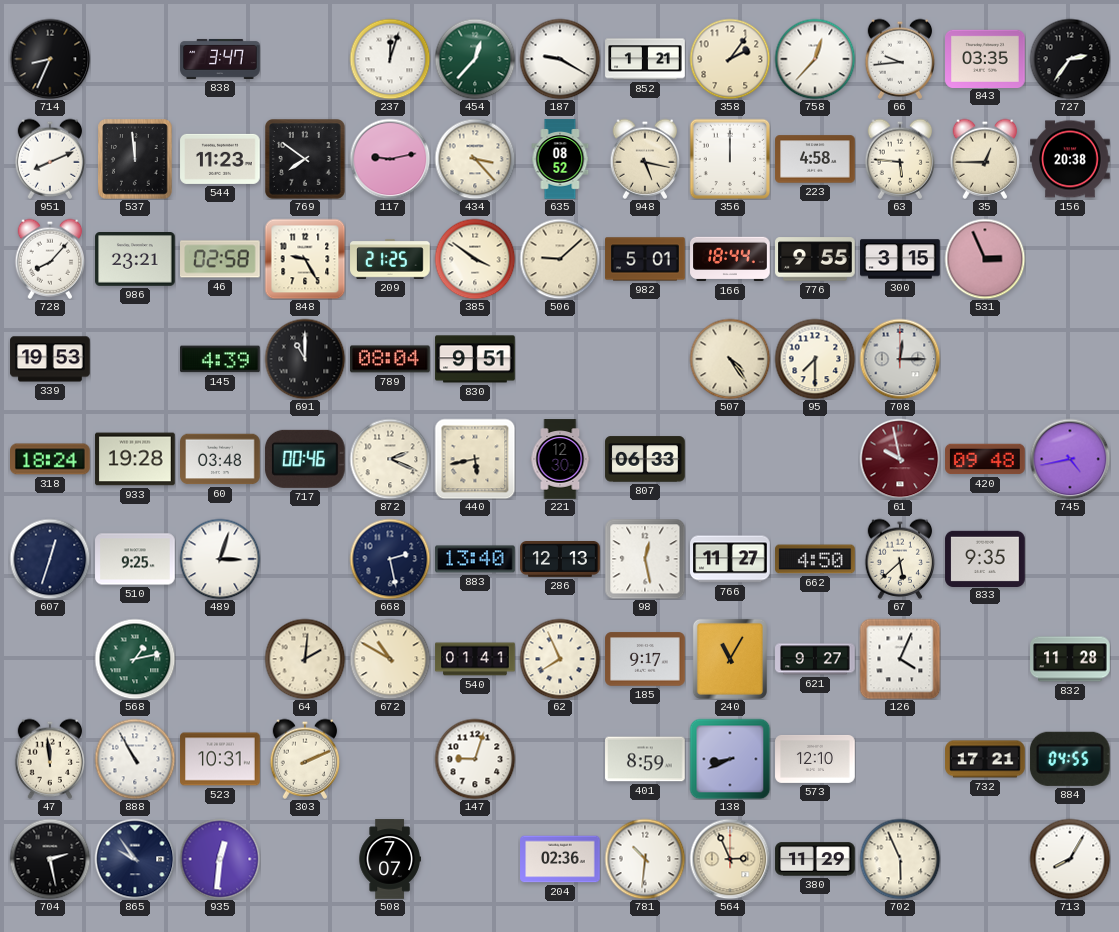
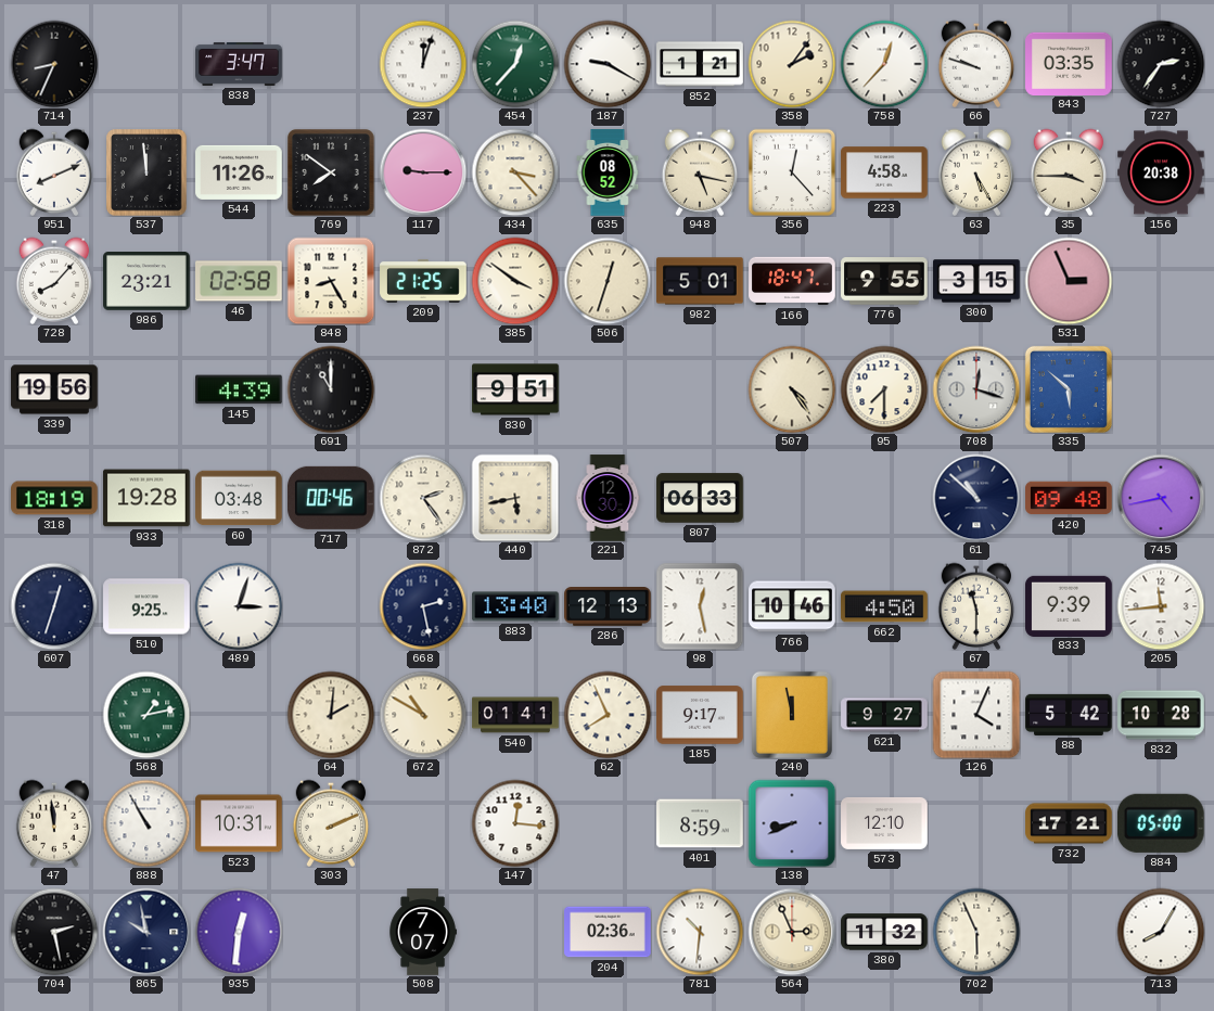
66: 9:44 -> 9:48 (976, 64)
544: 11:23 -> 11:26 (239, 172)
117: 9:13 -> 9:15 (423, 172)
356: 12:00 -> 12:23 (792, 172)
63: 5:46 -> 5:25 (976, 172)
35: 12:45 -> 3:45 (1069, 172)
848: 9:25 -> 8:25 (331, 281)
506: 9:08 -> 12:33 (608, 281)
166: 18:44 -> 18:47 (792, 281)
339: 19:53 -> 19:56 (54, 389)
789: 08:04 -> none (391, 359)
708: 12:15 -> 12:18 (976, 389)
335: none -> 5:52 (1069, 389)
318: 18:24 -> 18:19 (54, 498)
872: 2:19 -> 2:24 (423, 498)
61: 9:58 -> 10:52 (976, 498)
61 dial: burgundy -> navy (976, 498)
766: 11:27 -> 10:46 (792, 606)
67: 5:38 -> 11:30 (976, 606)
833: 9:35 -> 9:39 (1069, 605)
205: none -> 11:44 (1161, 606)
240: 11:05 -> 11:58 (792, 715)
88: none -> 5:42 (1069, 715)
832: 11:28 -> 10:28 (1161, 715)
147: 9:03 -> 12:16 (515, 823)
884: 04:55 -> 05:00 (1161, 823)
865: 9:54 -> 9:58 (146, 932)
380: 11:29 -> 11:32 (884, 932)
